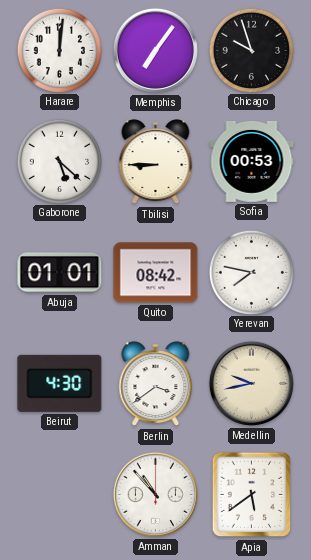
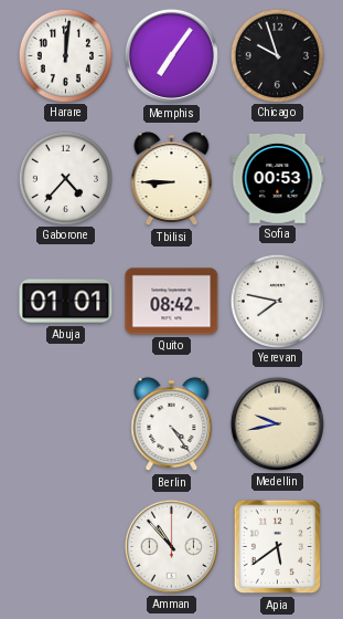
Gaborone: 5:22 -> 4:37 (65, 178)
Beirut: 4:30 -> none (60, 383)
Berlin: 3:39 -> 4:24 (172, 424)
